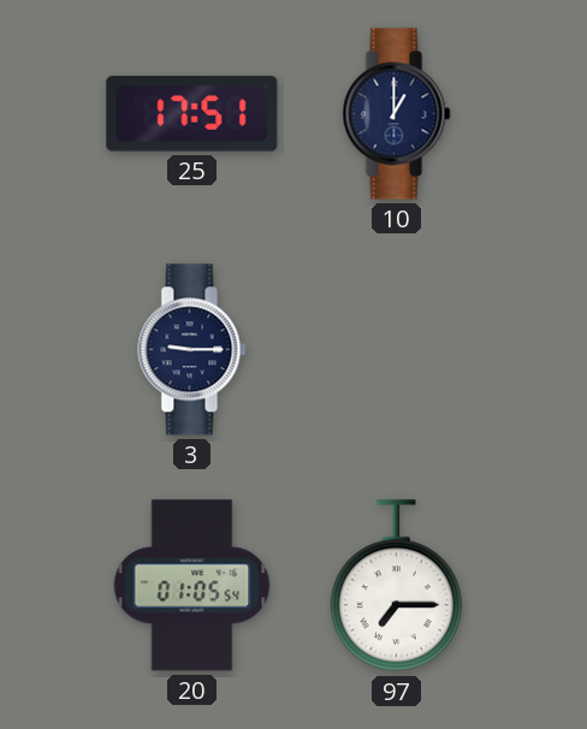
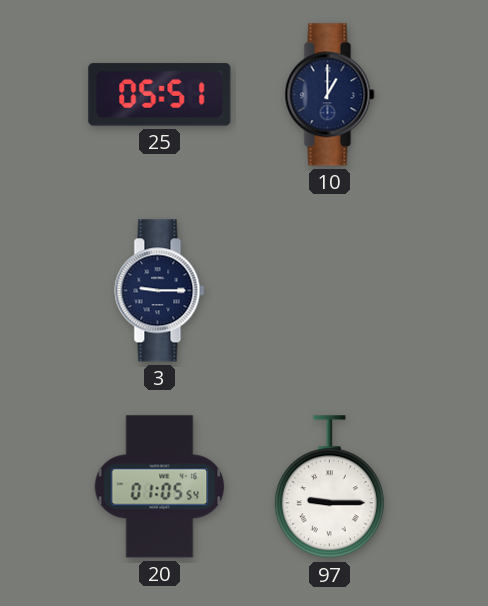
25: 17:51 -> 05:51 (160, 95)
97: 7:15 -> 9:15 (329, 487)
